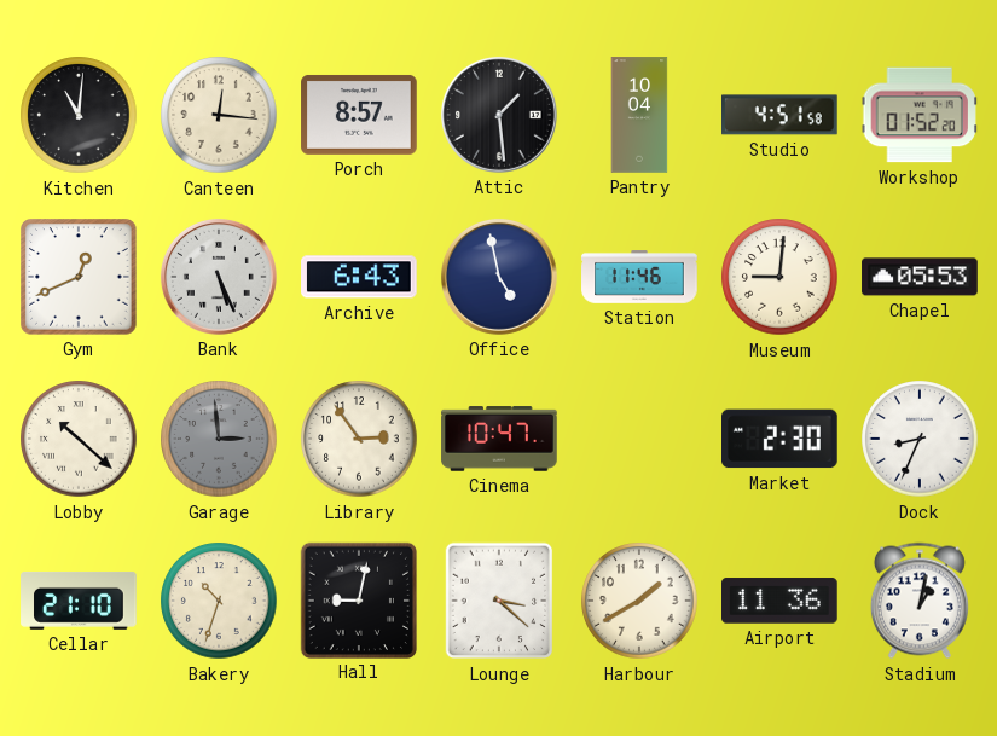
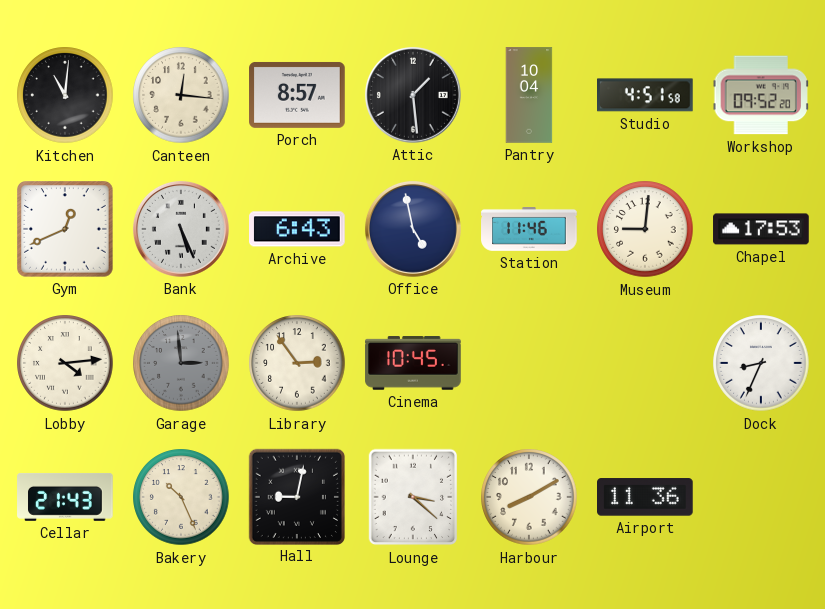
Workshop: 01:52 -> 09:52 (761, 95)
Chapel: 05:53 -> 17:53 (761, 229)
Lobby: 10:22 -> 4:14 (65, 363)
Cinema: 10:47 -> 10:45 (413, 363)
Market: 2:30 -> none (781, 439)
Cellar: 21:10 -> 21:43 (65, 497)
Bakery: 10:33 -> 10:26 (181, 497)
Harbour: 1:40 -> 8:10 (529, 497)
Stadium: 1:02 -> none (920, 601)
